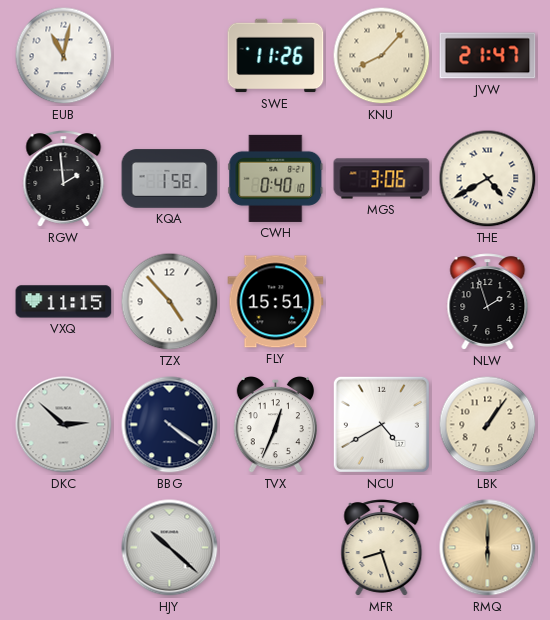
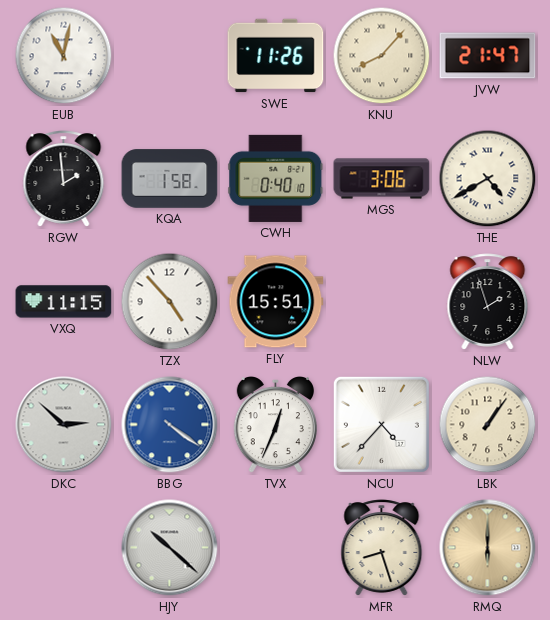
BBG dial: navy -> blue (170, 425)
NCU: 4:40 -> 4:37 (381, 424)
